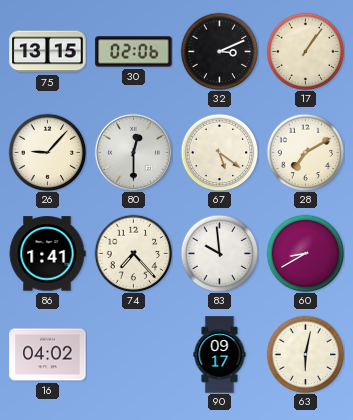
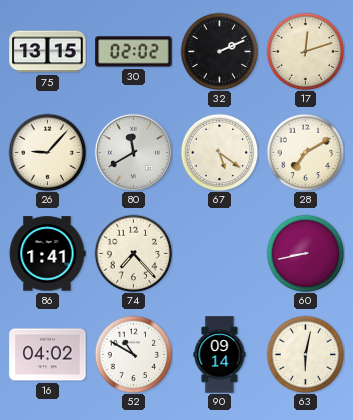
30: 02:06 -> 02:02 (134, 52)
32: 3:11 -> 2:11 (219, 51)
17: 1:06 -> 12:12 (305, 51)
80: 12:30 -> 11:40 (133, 152)
83: 9:59 -> none (219, 253)
60: 8:40 -> 8:43 (305, 253)
52: none -> 10:50 (133, 354)
90: 09:17 -> 09:14 (220, 355)
